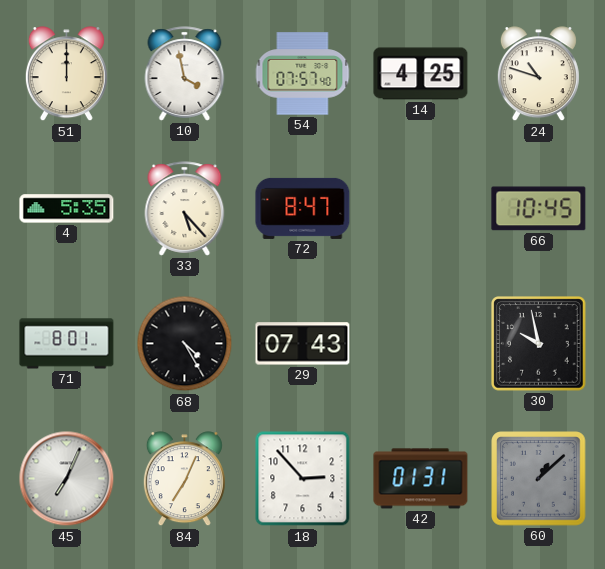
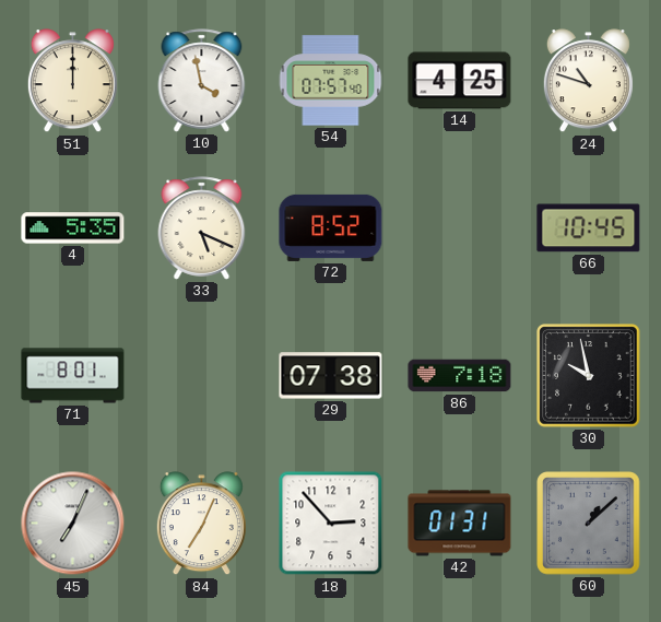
33: 5:23 -> 5:19 (202, 228)
72: 8:47 -> 8:52 (331, 227)
68: 4:25 -> none (185, 344)
29: 07:43 -> 07:38 (331, 376)
86: none -> 7:18 (460, 376)
